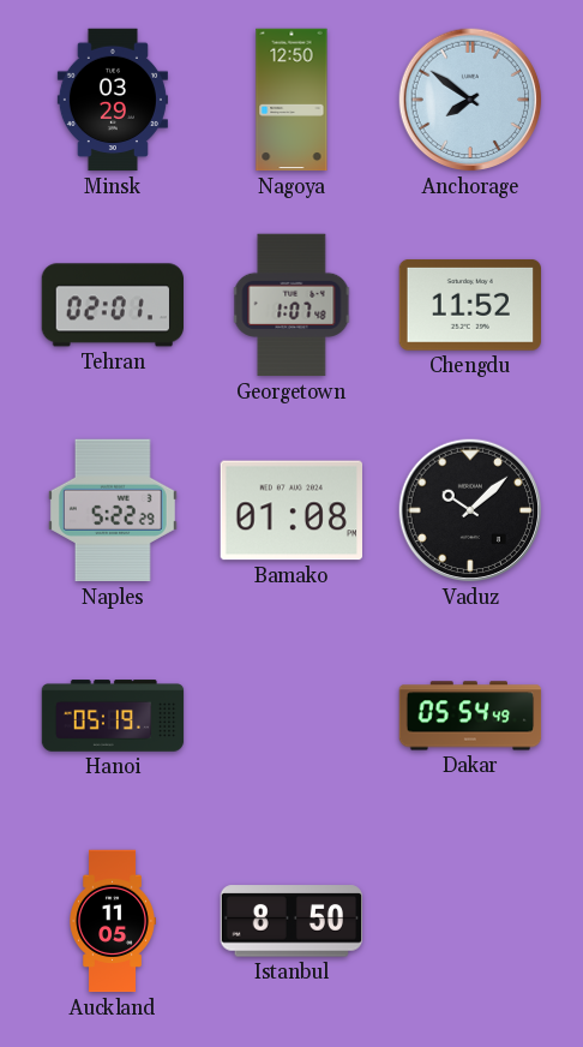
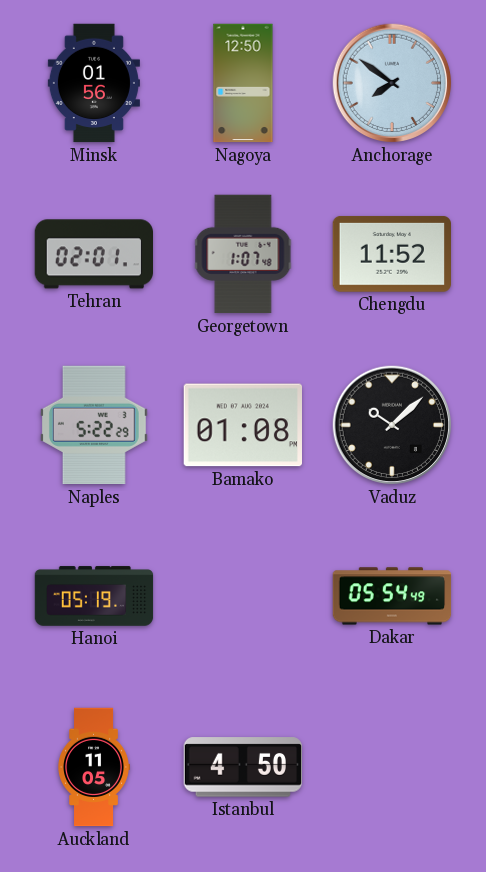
Minsk: 03:29 -> 01:56 (94, 83)
Istanbul: 8:50 -> 4:50 (242, 767)
